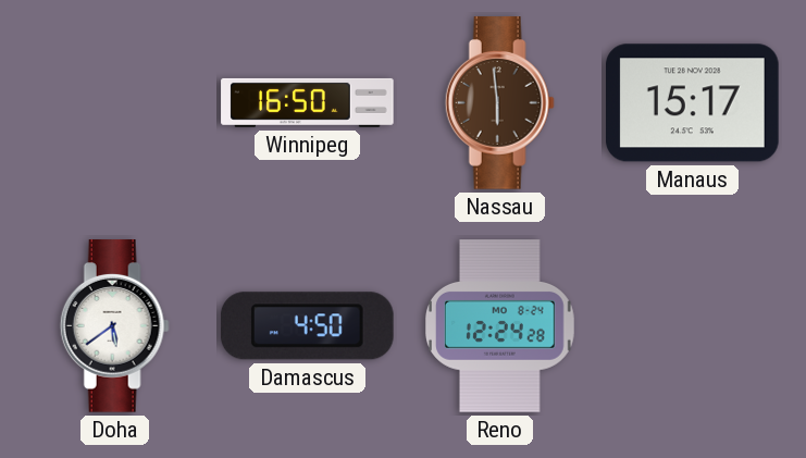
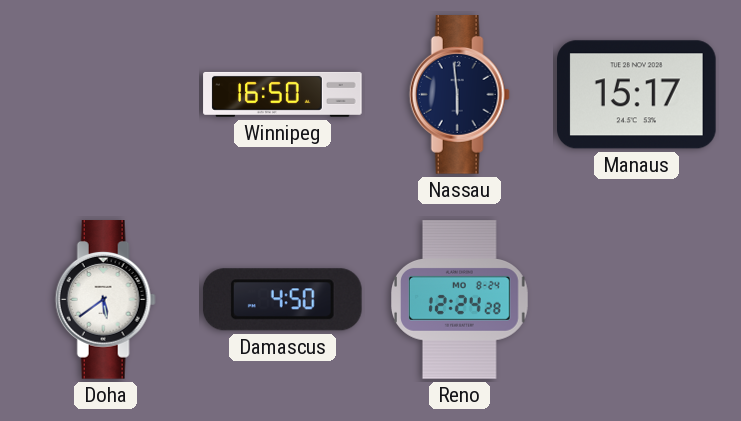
Nassau dial: brown -> navy (459, 95)
